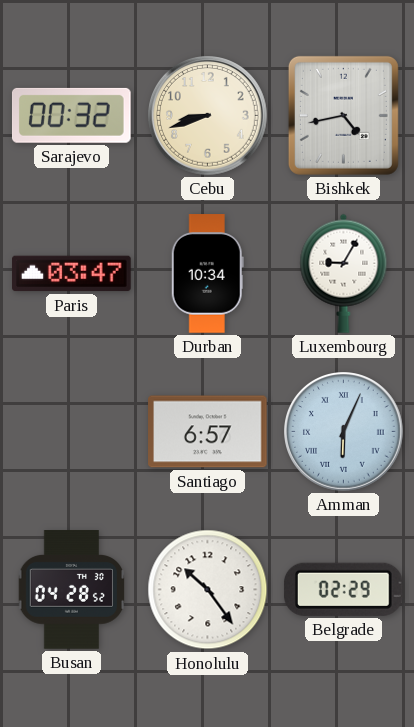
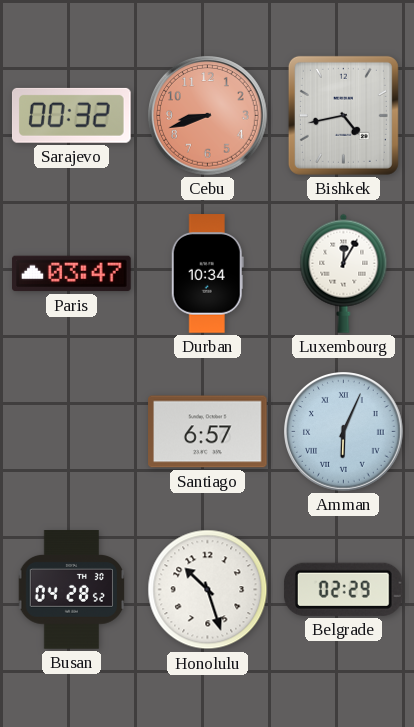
Cebu dial: cream -> salmon (208, 116)
Luxembourg: 9:05 -> 12:05 (344, 273)
Honolulu: 10:24 -> 10:27 (208, 590)
